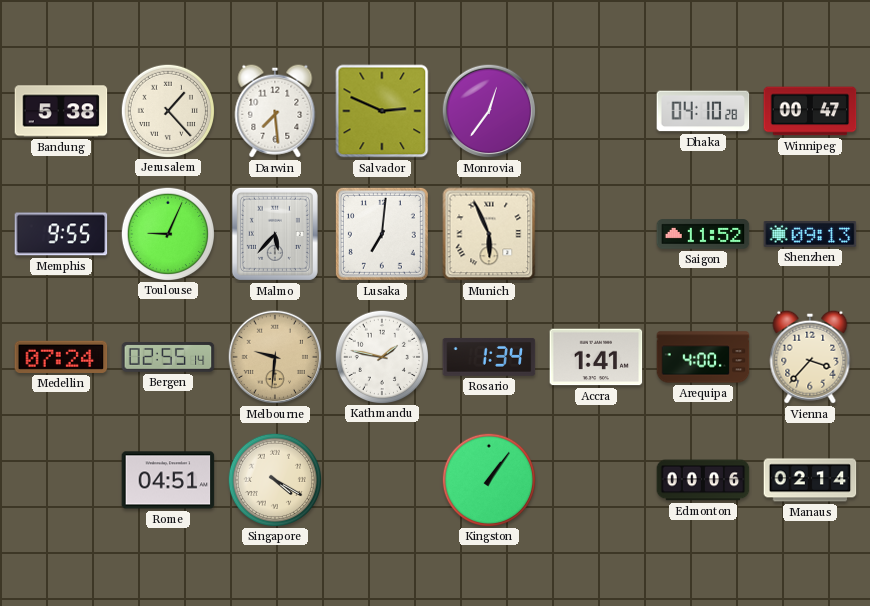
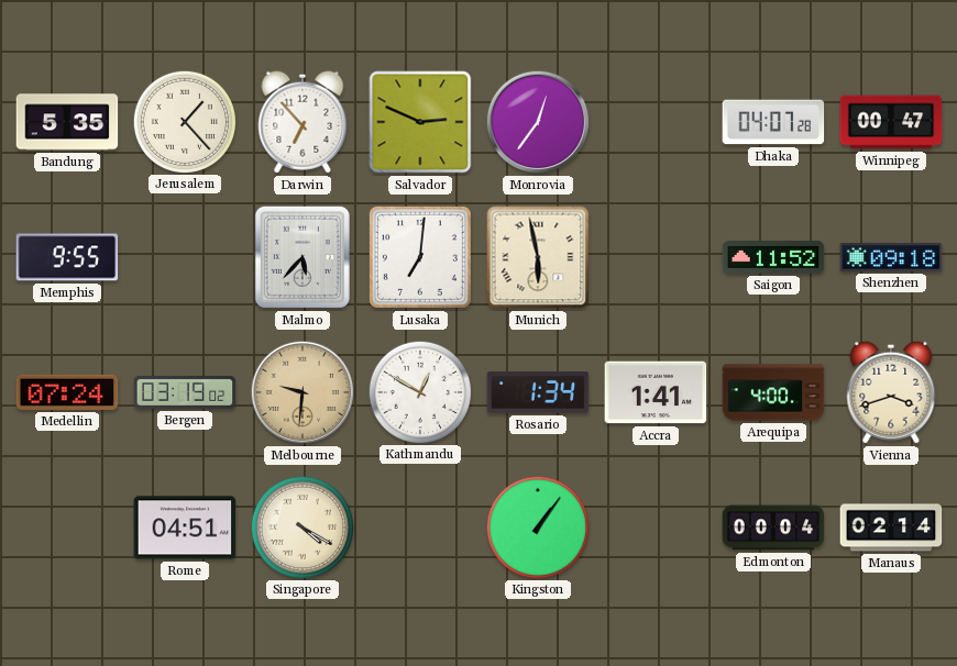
Bandung: 5:38 -> 5:35 (67, 122)
Darwin: 7:29 -> 6:53 (302, 122)
Dhaka: 04:10 -> 04:07 (773, 122)
Toulouse: 9:04 -> none (167, 233)
Munich: 5:56 -> 5:58 (538, 257)
Shenzhen: 09:13 -> 09:18 (891, 257)
Bergen: 02:55 -> 03:19 (185, 392)
Kathmandu: 1:47 -> 12:50 (419, 391)
Vienna: 3:37 -> 3:42 (891, 392)
Edmonton: 00:06 -> 00:04 (773, 528)
